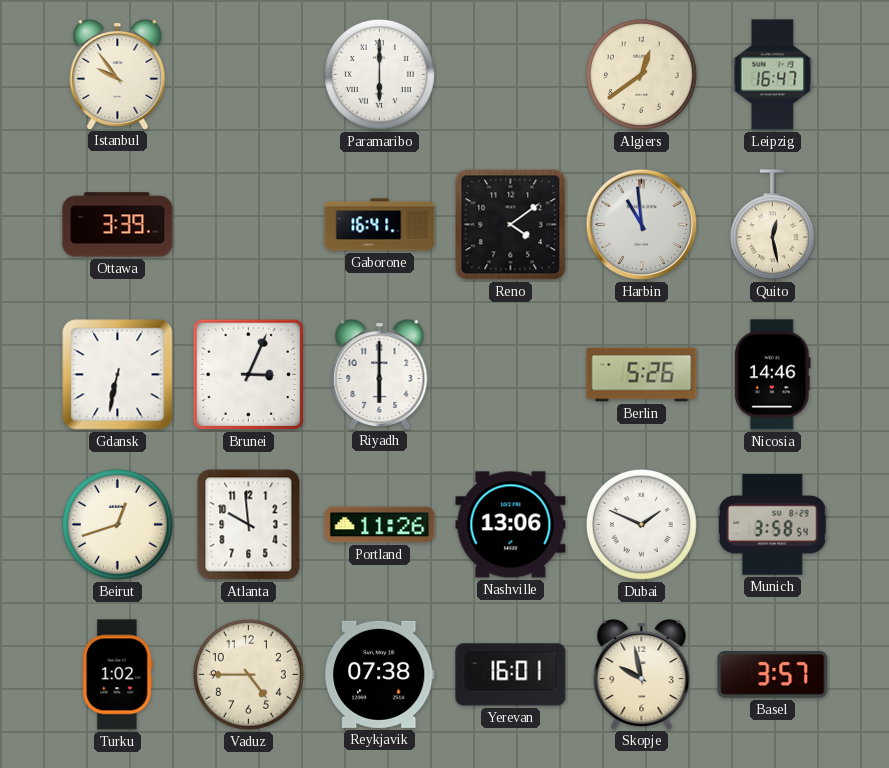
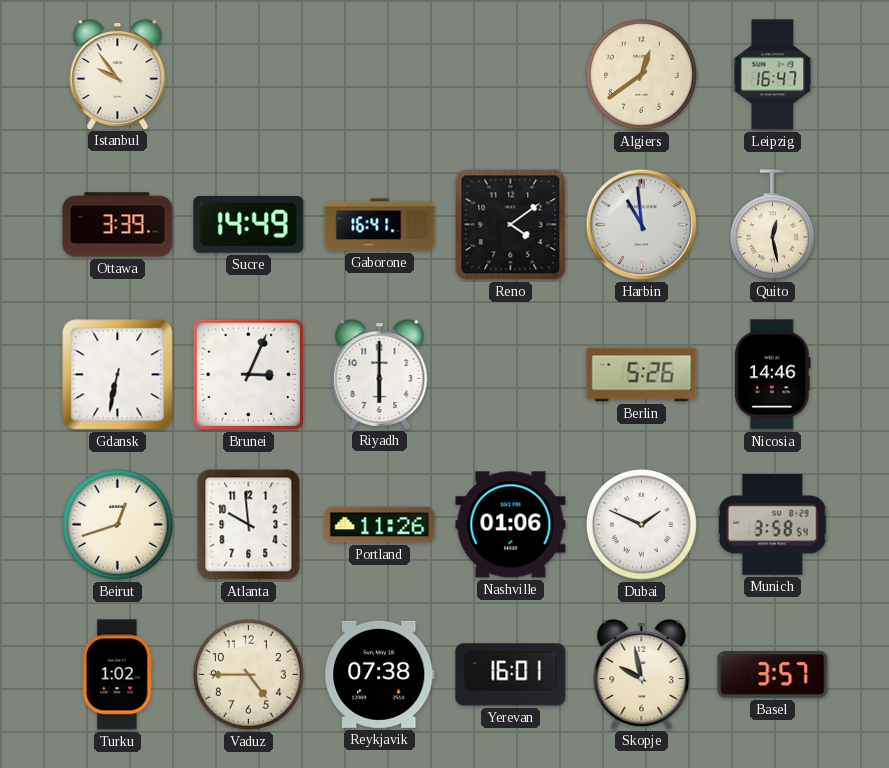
Paramaribo: 6:00 -> none (379, 74)
Sucre: none -> 14:49 (249, 224)
Nashville: 13:06 -> 01:06 (511, 525)
